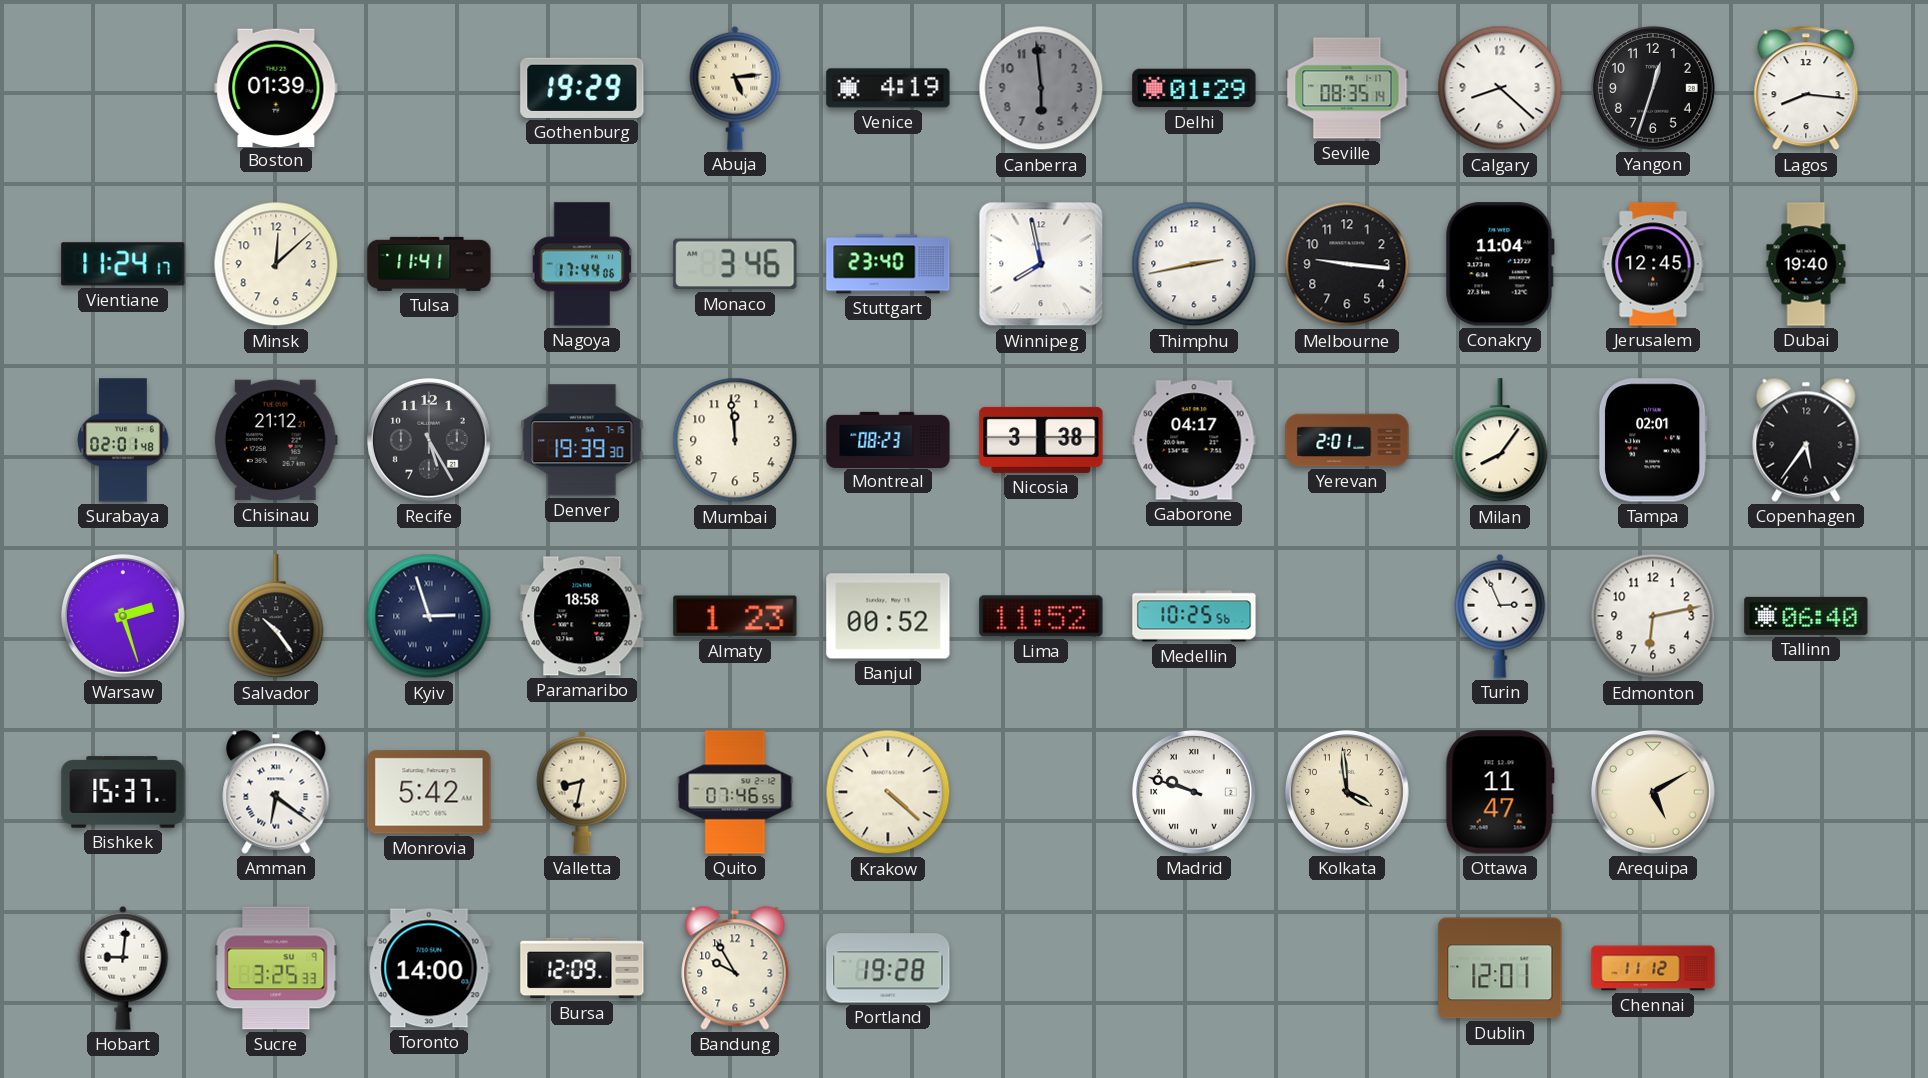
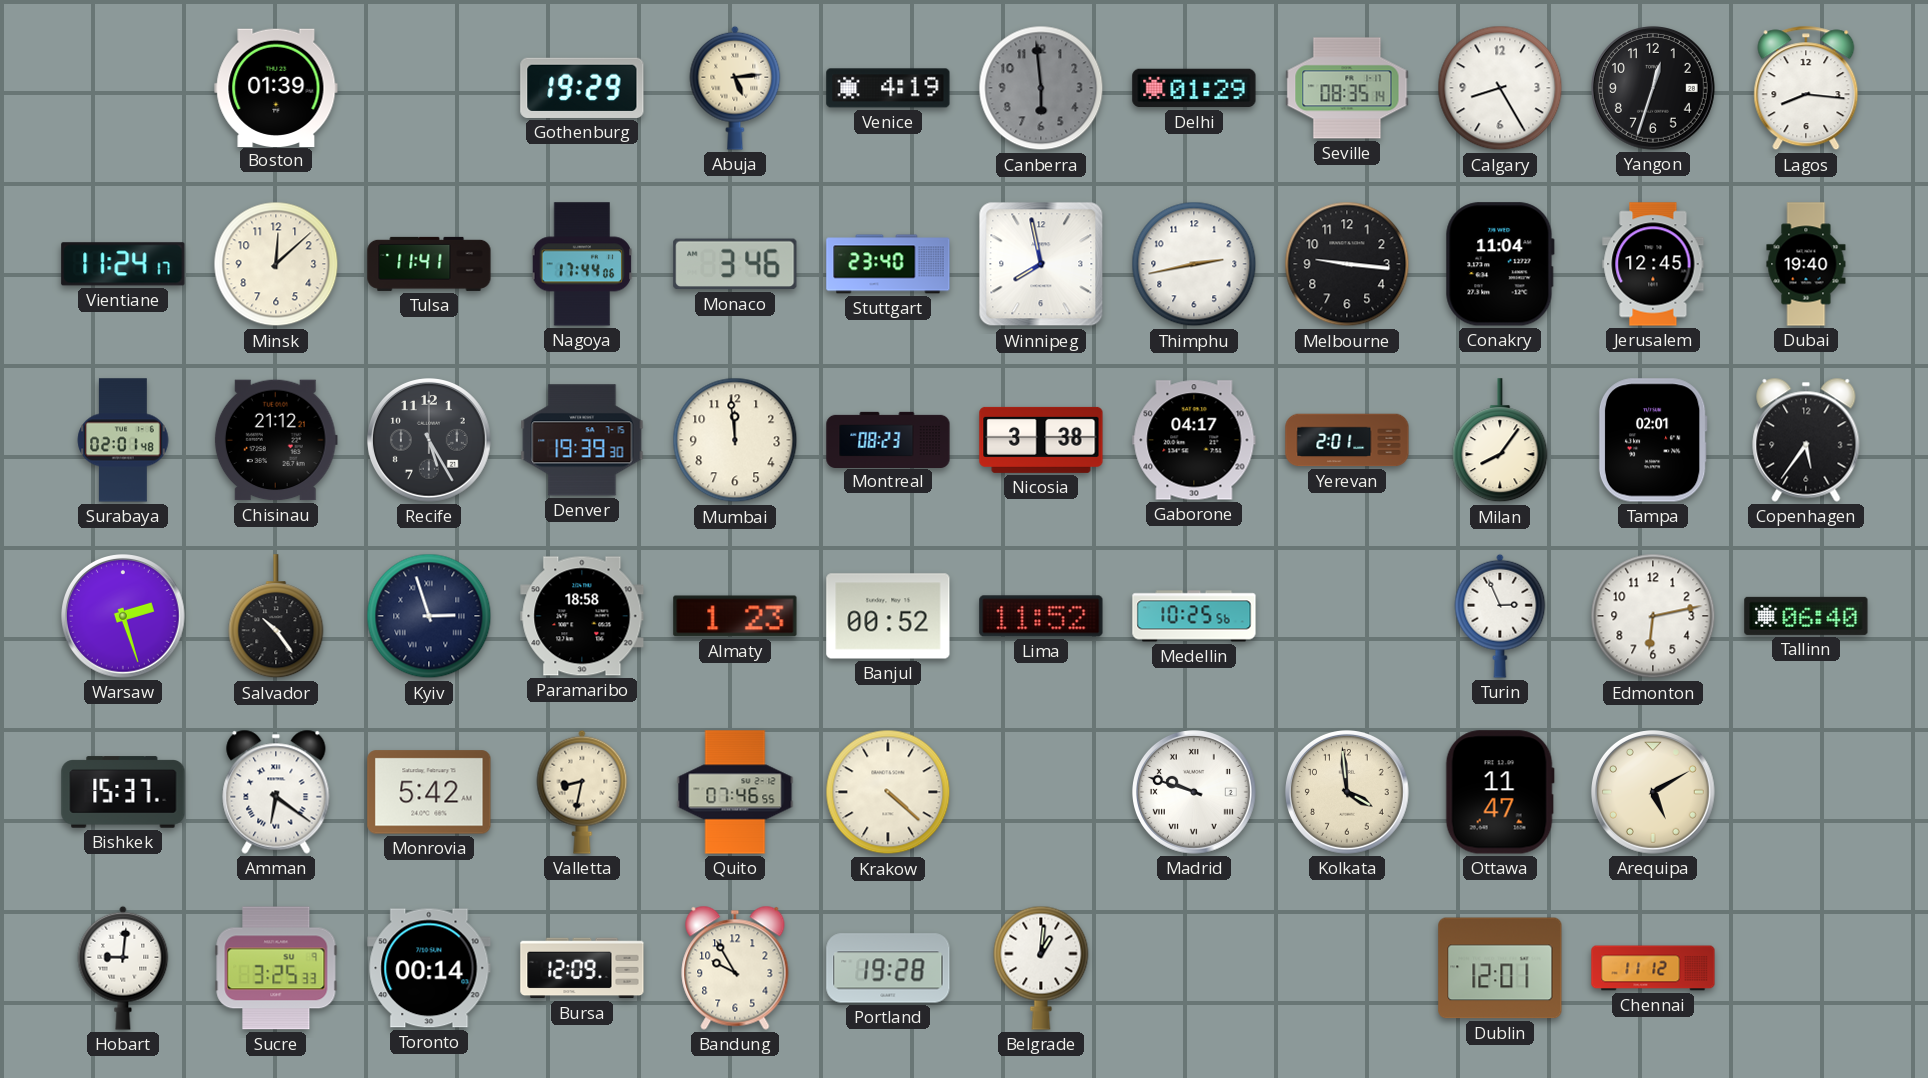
Calgary: 8:22 -> 8:25 (1500, 88)
Toronto: 14:00 -> 00:14 (429, 968)
Belgrade: none -> 1:01 (1041, 968)
